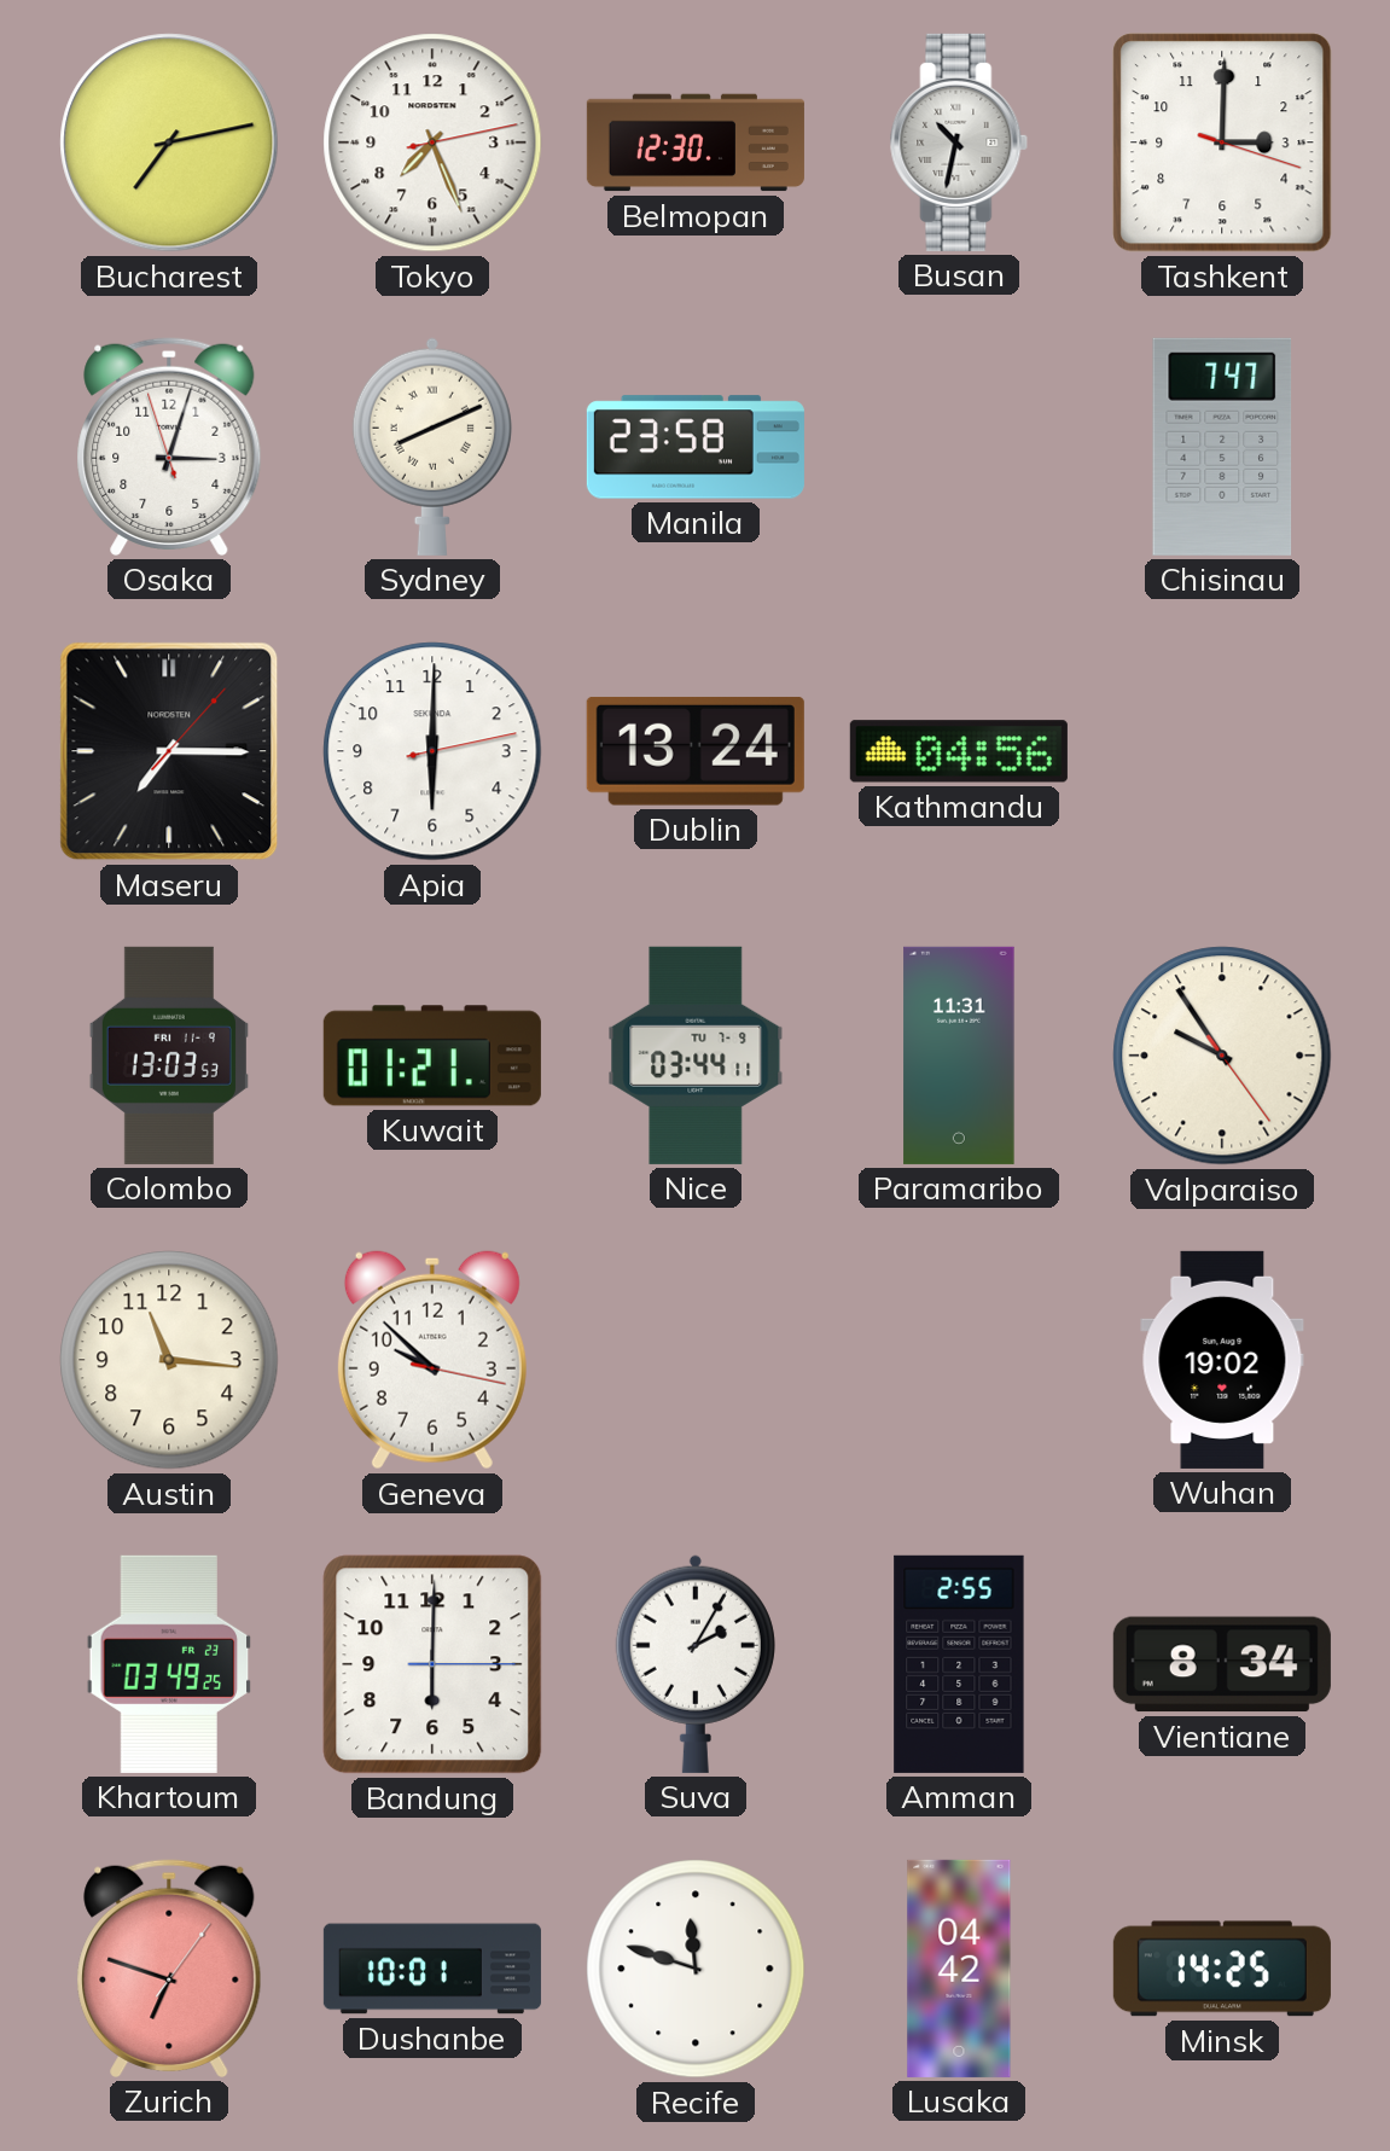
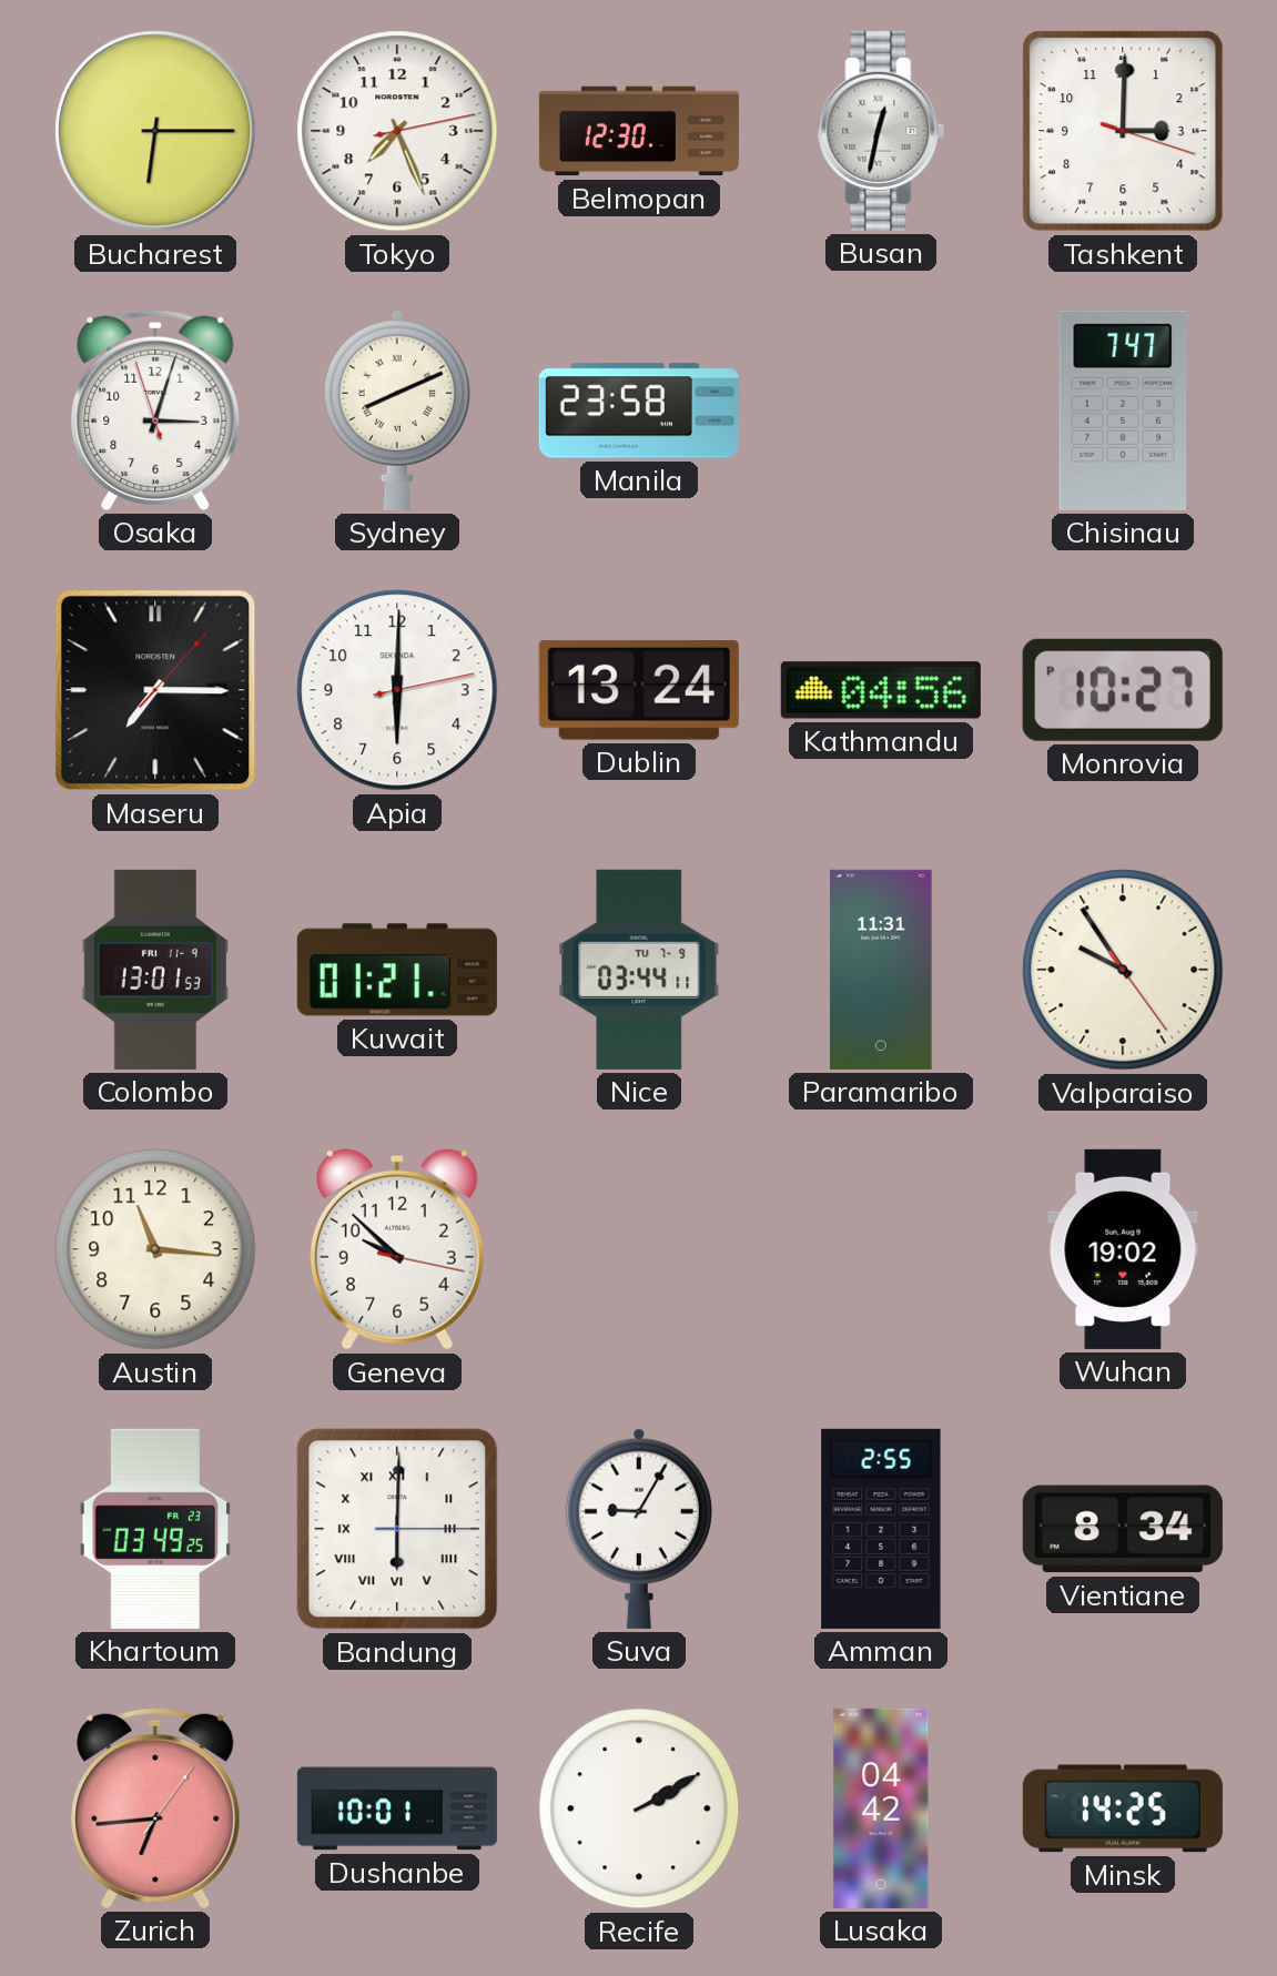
Bucharest: 7:13 -> 6:15 (155, 131)
Busan: 10:32 -> 12:32 (881, 131)
Monrovia: none -> 10:27 (1123, 690)
Colombo: 13:03 -> 13:01 (155, 970)
Bandung numerals: Arabic -> Roman (397, 1529)
Suva: 2:05 -> 9:05 (639, 1529)
Zurich: 6:48 -> 6:44 (155, 1808)
Recife: 11:48 -> 2:10 (639, 1808)
